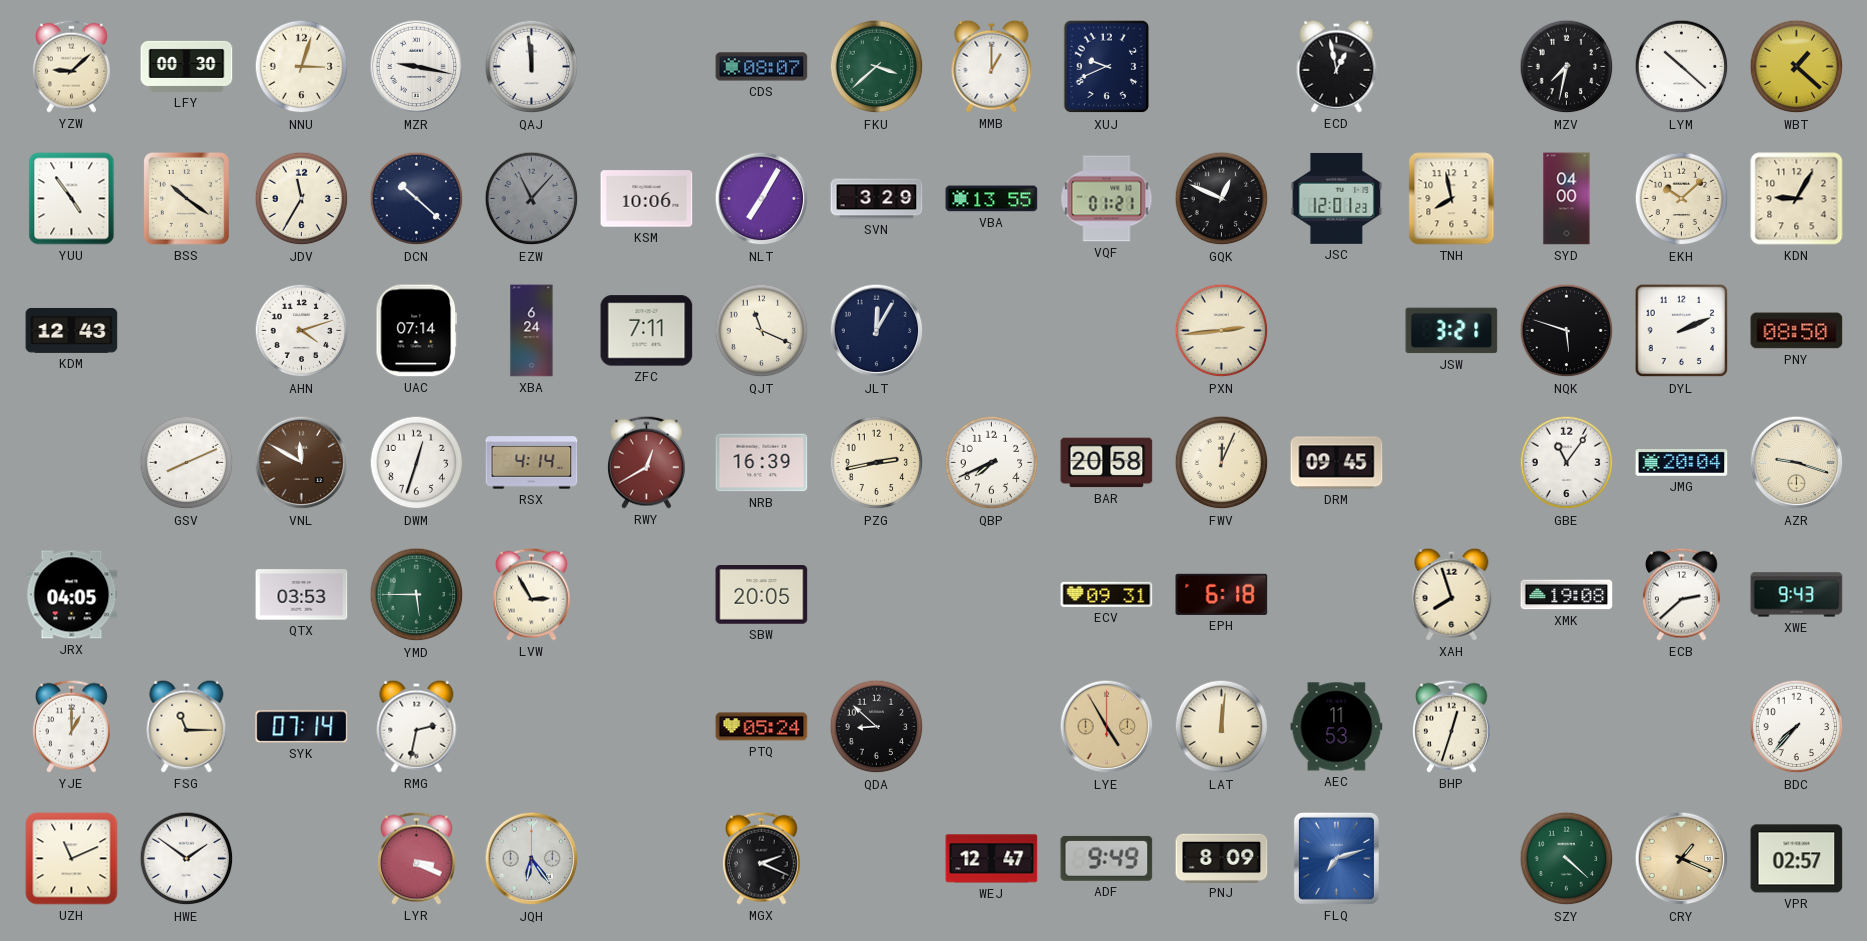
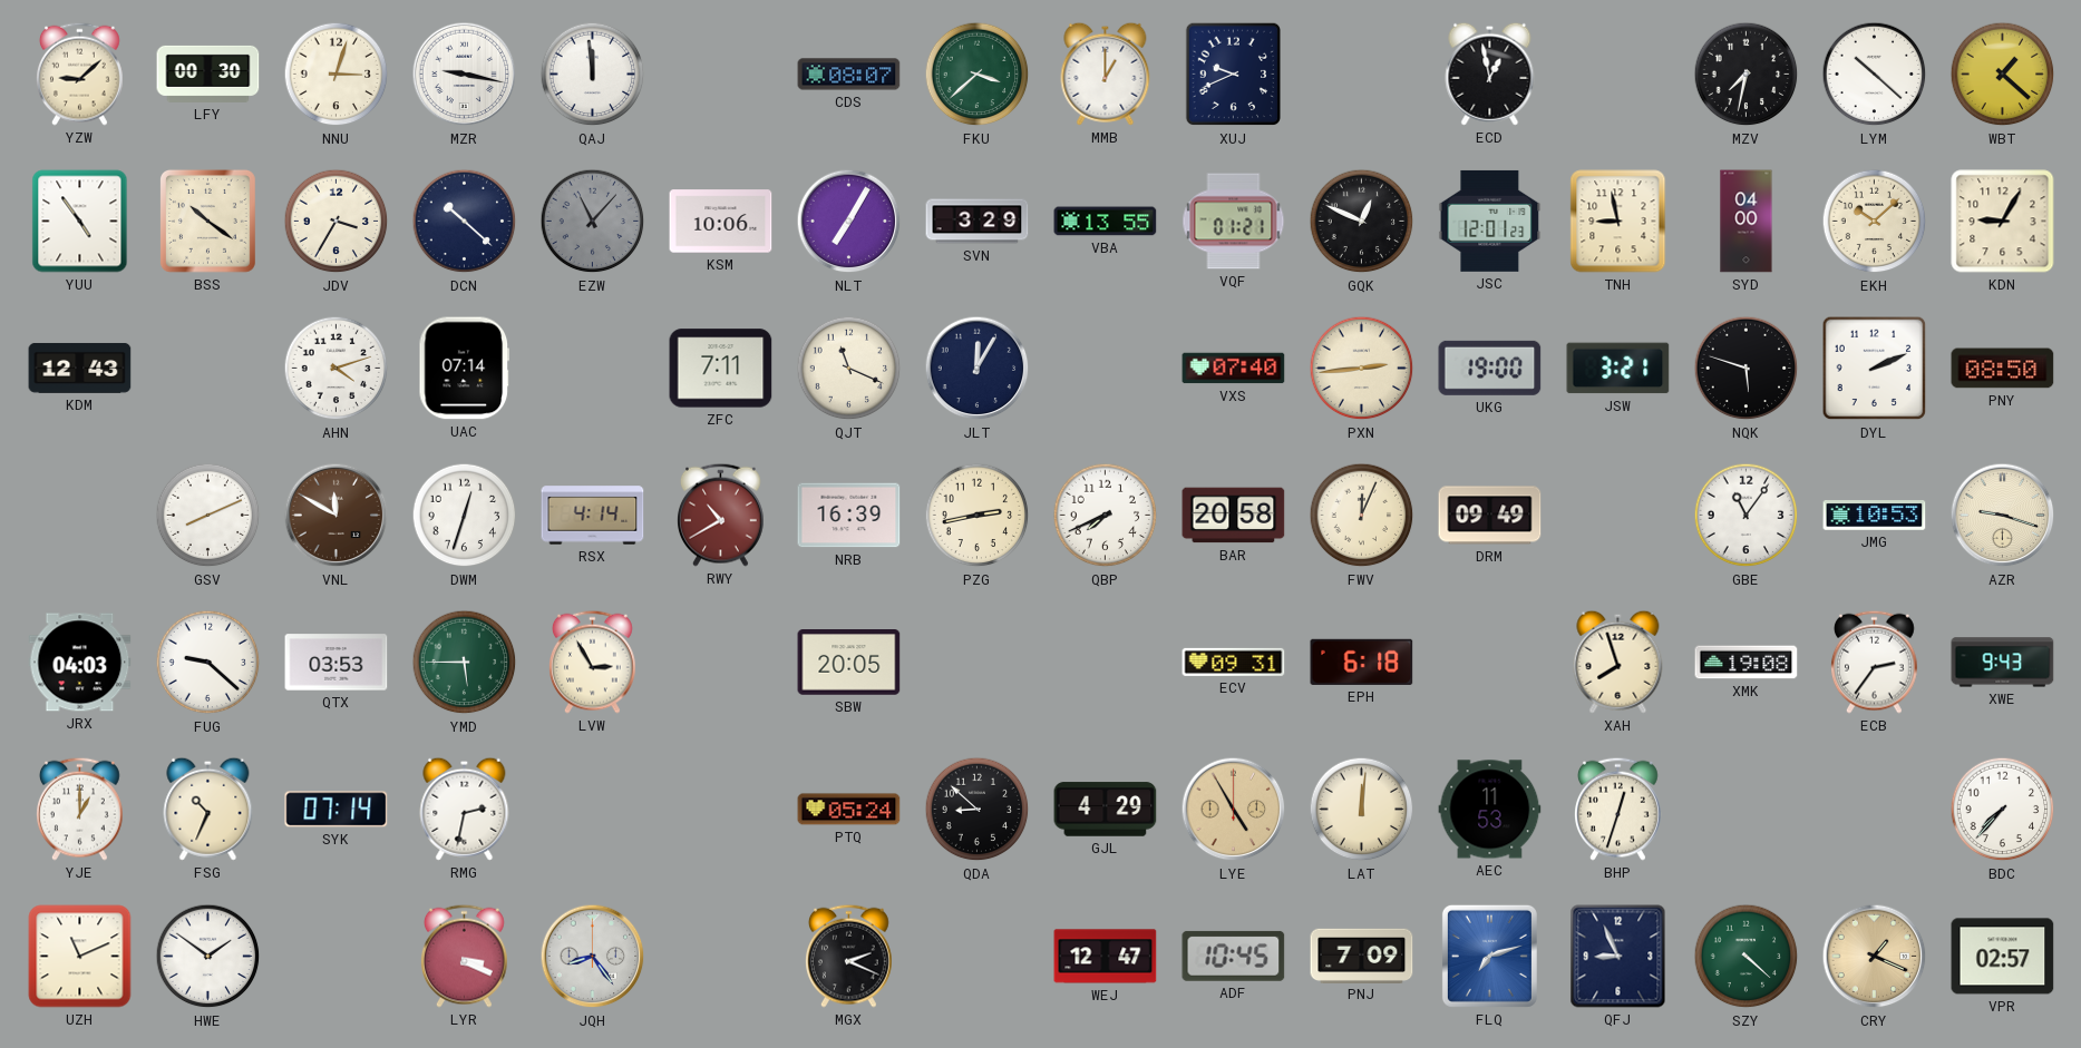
JDV: 11:35 -> 3:35 (337, 222)
TNH: 7:58 -> 8:58 (1618, 222)
XBA: 6:24 -> none (532, 331)
VXS: none -> 07:40 (1234, 369)
UKG: none -> 19:00 (1490, 368)
RWY: 12:40 -> 10:40 (721, 515)
DRM: 09:45 -> 09:49 (1490, 516)
JMG: 20:04 -> 10:53 (1875, 516)
JRX: 04:05 -> 04:03 (80, 663)
FUG: none -> 9:22 (208, 663)
ECB: 2:38 -> 2:36 (1875, 662)
FSG: 11:15 -> 10:34 (208, 809)
GJL: none -> 4:29 (1106, 810)
JQH: 6:24 -> 8:24 (593, 957)
ADF: 9:49 -> 10:45 (1234, 956)
PNJ: 8:09 -> 7:09 (1362, 956)
QFJ: none -> 8:56 (1618, 957)
